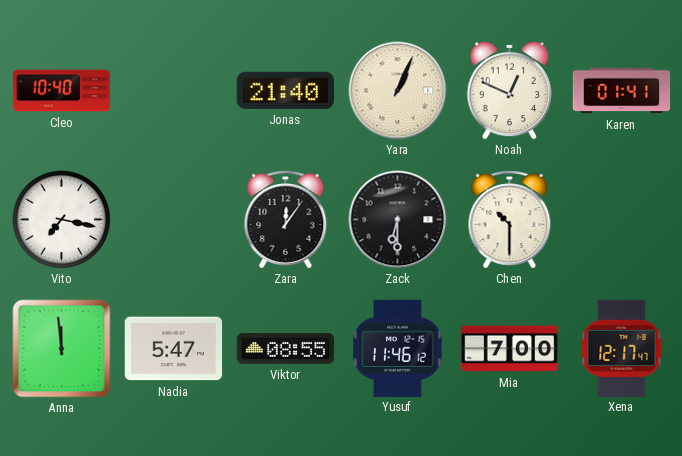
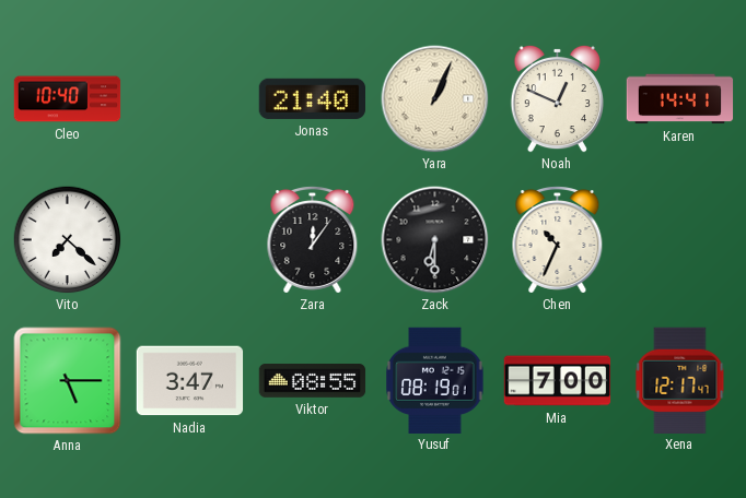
Karen: 01:41 -> 14:41 (680, 99)
Vito: 7:17 -> 7:22 (68, 240)
Chen: 10:30 -> 10:34 (558, 240)
Anna: 11:59 -> 5:15 (68, 381)
Nadia: 5:47 -> 3:47 (190, 381)
Yusuf: 11:46 -> 08:19 (435, 380)
